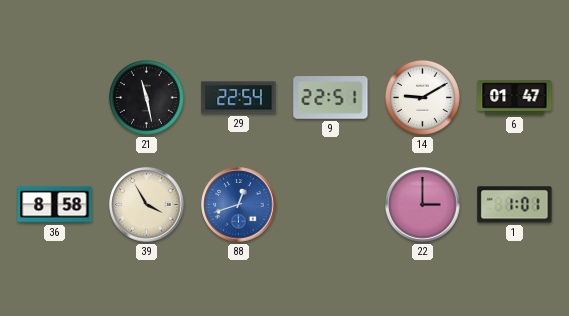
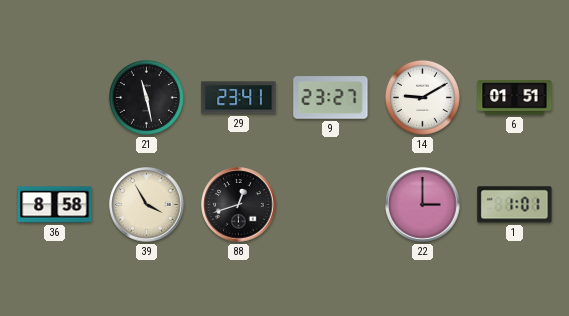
29: 22:54 -> 23:41 (239, 98)
9: 22:51 -> 23:27 (331, 98)
6: 01:47 -> 01:51 (515, 98)
88 dial: blue -> black (239, 205)
